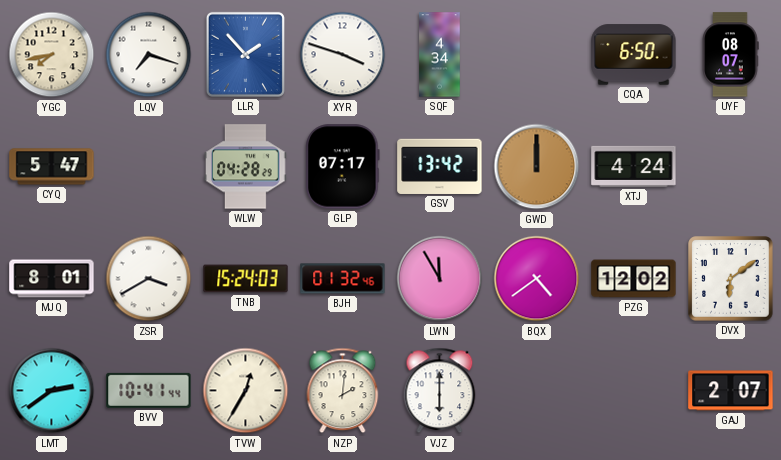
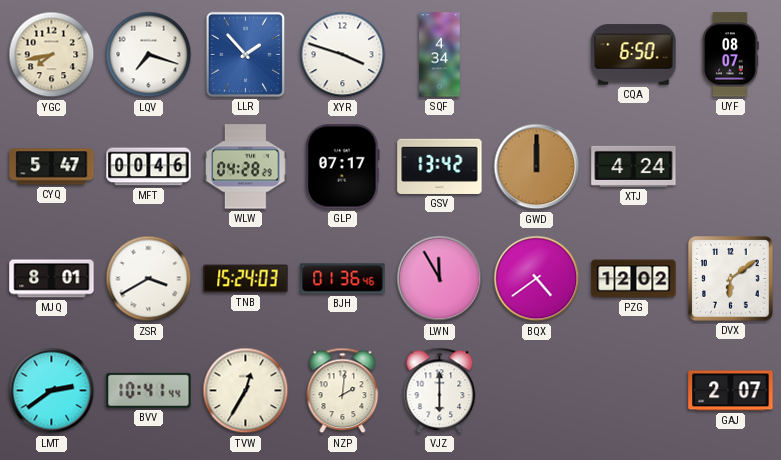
MFT: none -> 00:46 (149, 167)
BJH: 01:32 -> 01:36 (343, 279)
